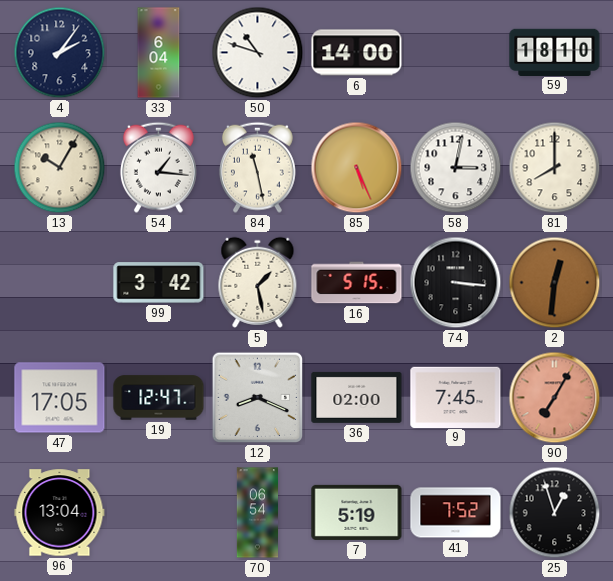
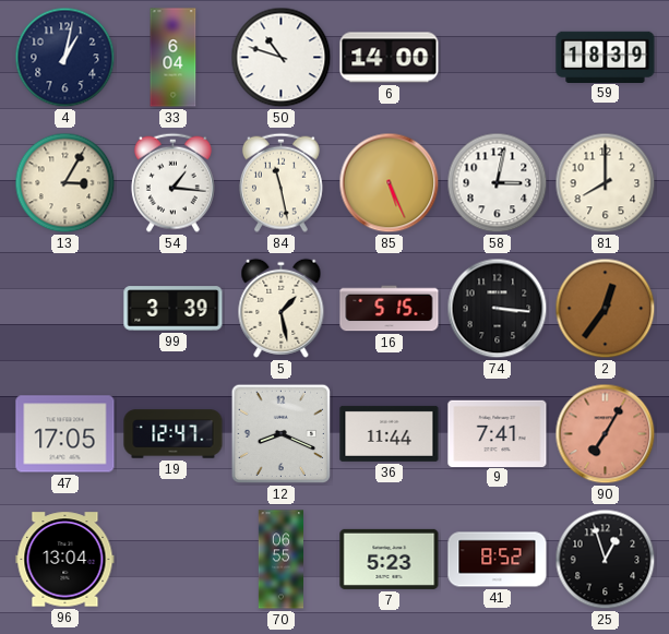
4: 2:06 -> 1:02 (65, 58)
59: 18:10 -> 18:39 (606, 57)
13: 10:05 -> 3:05 (65, 183)
99: 3:42 -> 3:39 (174, 309)
2: 12:31 -> 12:36 (606, 309)
36: 02:00 -> 11:44 (390, 433)
9: 7:45 -> 7:41 (498, 433)
70: 06:54 -> 06:55 (282, 560)
7: 5:19 -> 5:23 (390, 559)
41: 7:52 -> 8:52 (498, 560)
